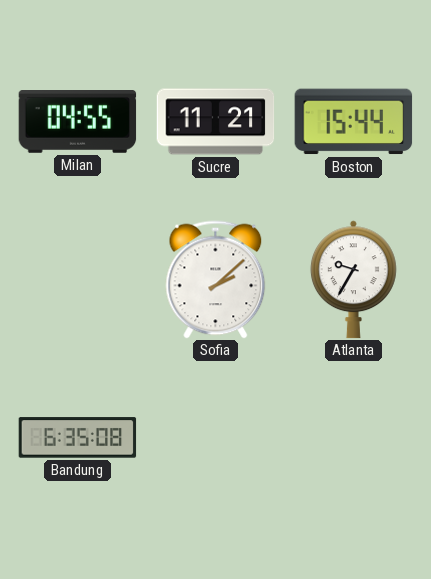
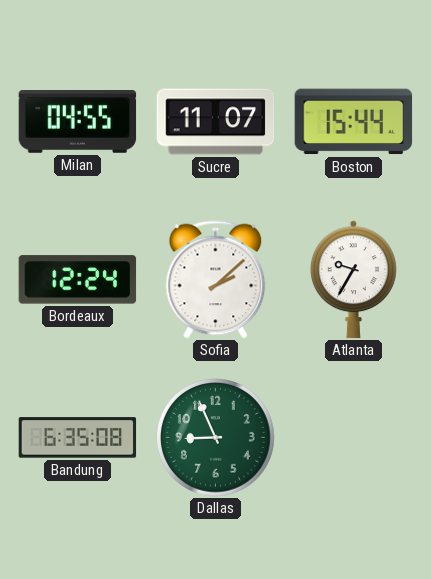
Sucre: 11:21 -> 11:07 (216, 122)
Bordeaux: none -> 12:24 (78, 280)
Dallas: none -> 8:56 (216, 438)
